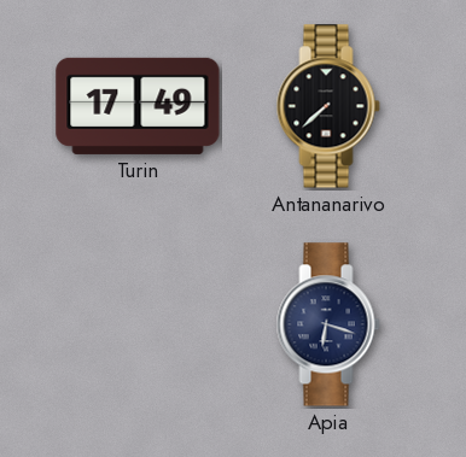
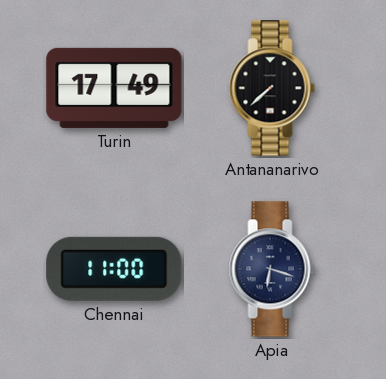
Chennai: none -> 11:00 (114, 269)
